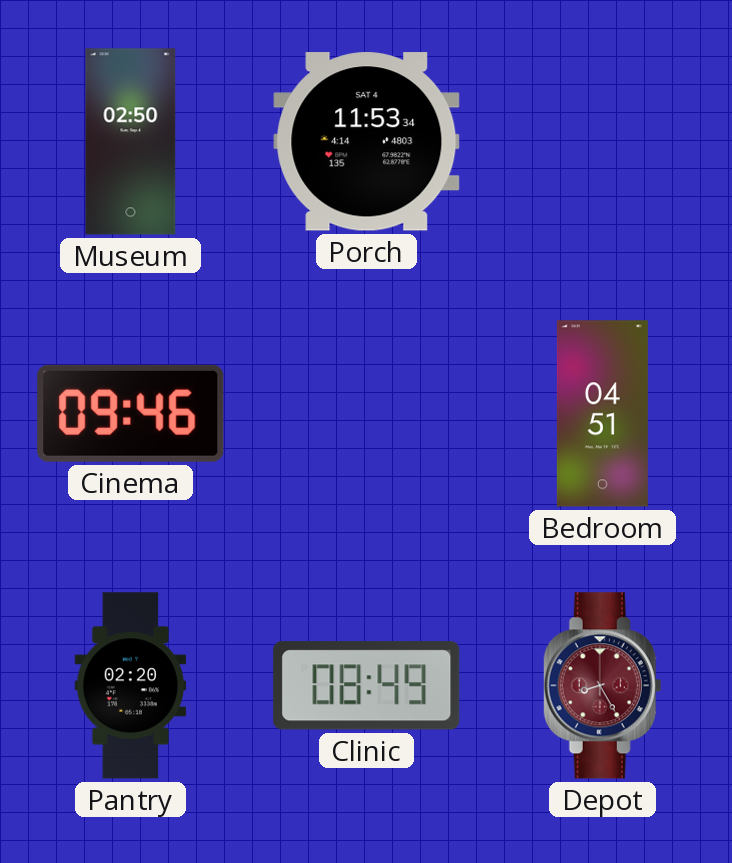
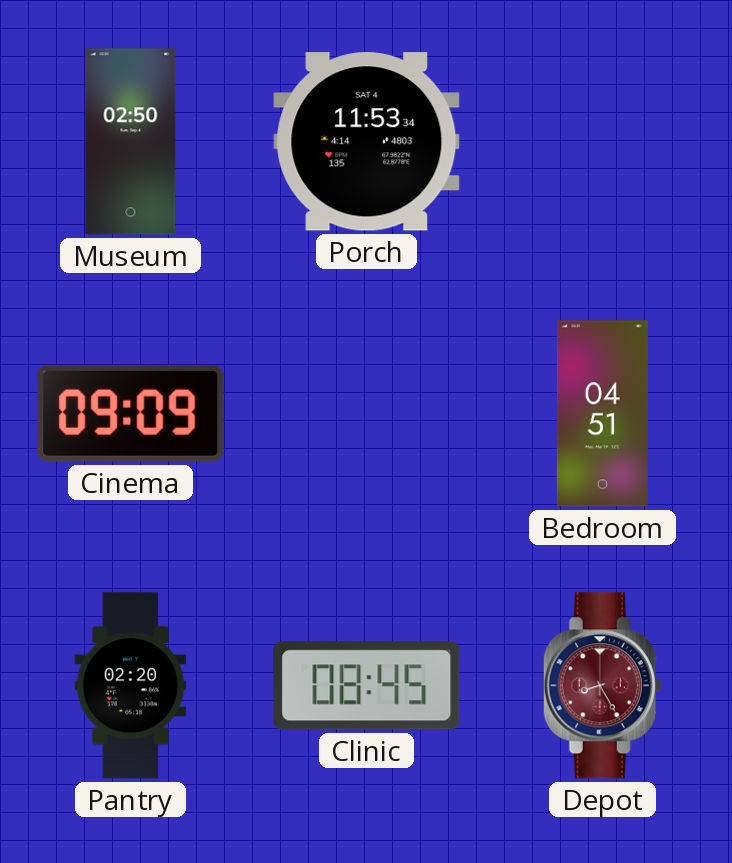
Cinema: 09:46 -> 09:09 (131, 413)
Clinic: 08:49 -> 08:45 (367, 686)
